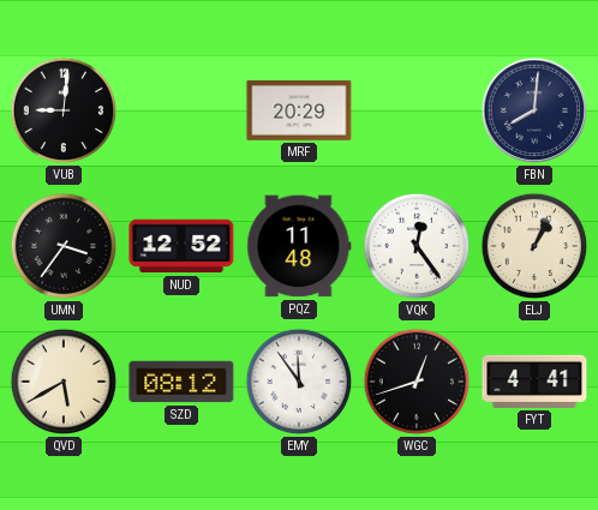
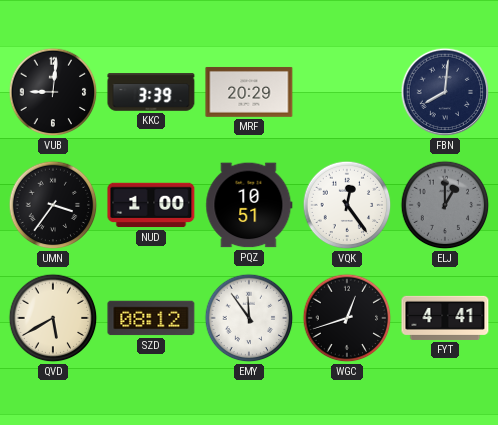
KKC: none -> 3:39 (151, 92)
NUD: 12:52 -> 1:00 (151, 205)
PQZ: 11:48 -> 10:51 (249, 205)
ELJ: 1:04 -> 1:00 (445, 205)
ELJ dial: cream -> grey (445, 205)
